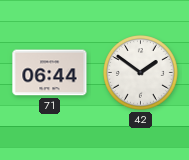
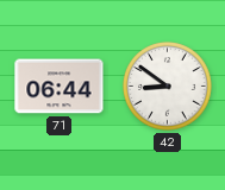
42: 1:51 -> 8:51 (168, 87)
